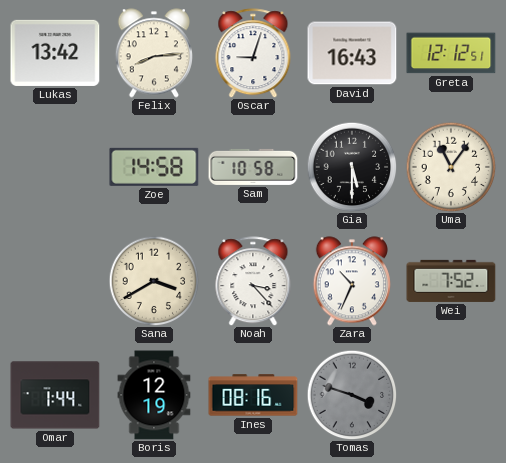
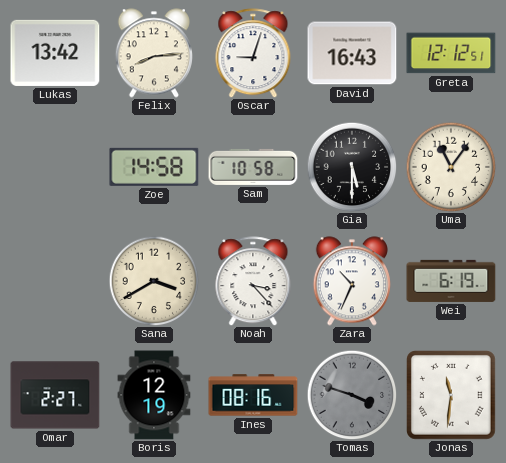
Wei: 7:52 -> 6:19 (451, 281)
Omar: 1:44 -> 2:27 (55, 395)
Jonas: none -> 11:31 (452, 396)
